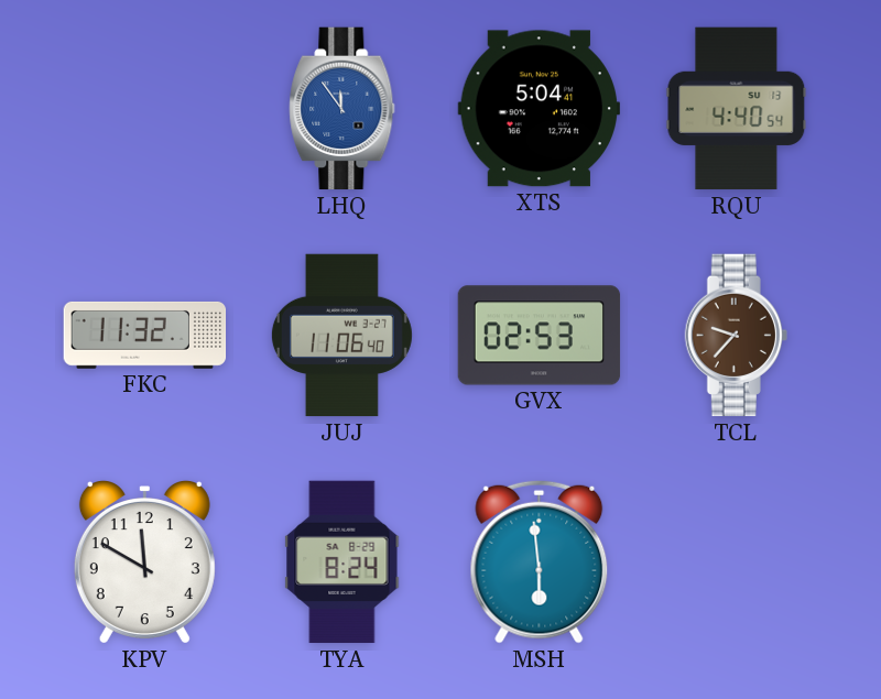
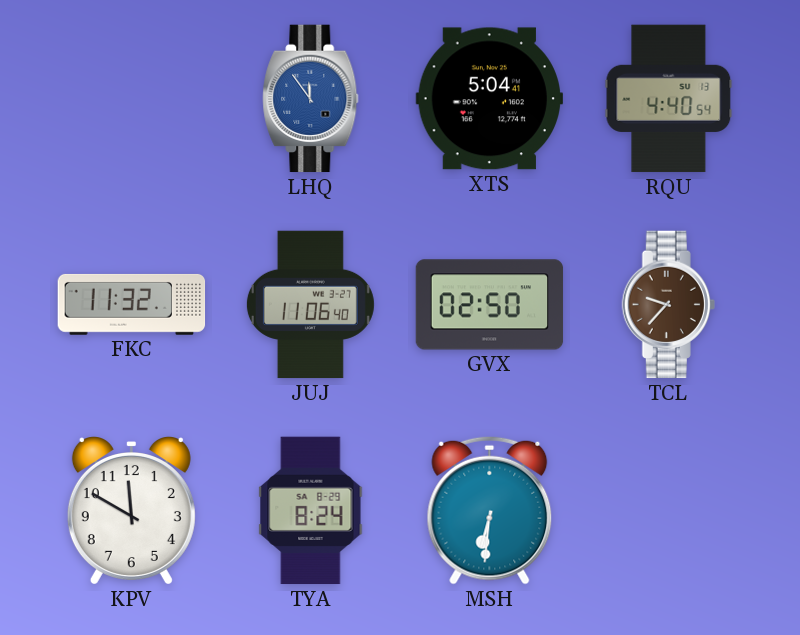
GVX: 02:53 -> 02:50 (490, 305)
MSH: 5:59 -> 6:31 (490, 510)
